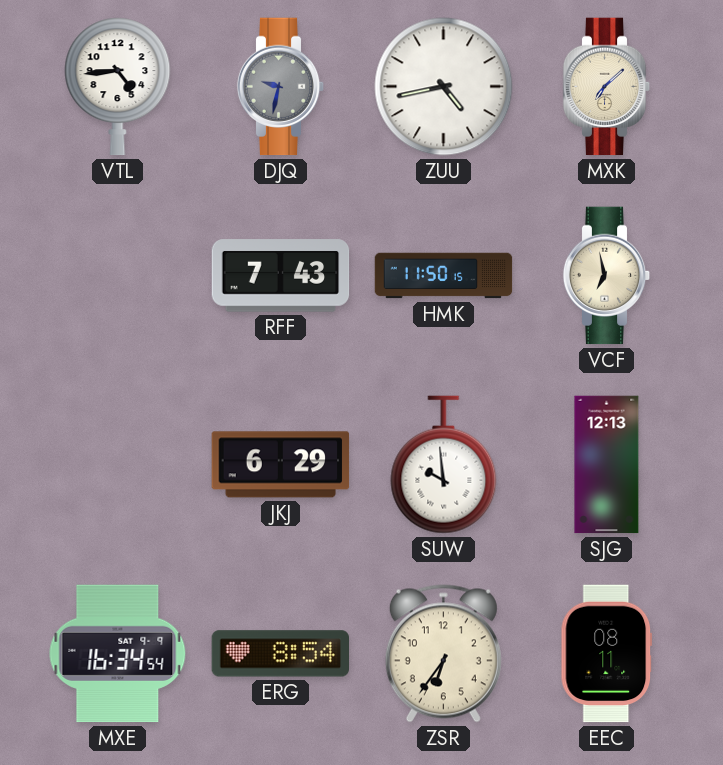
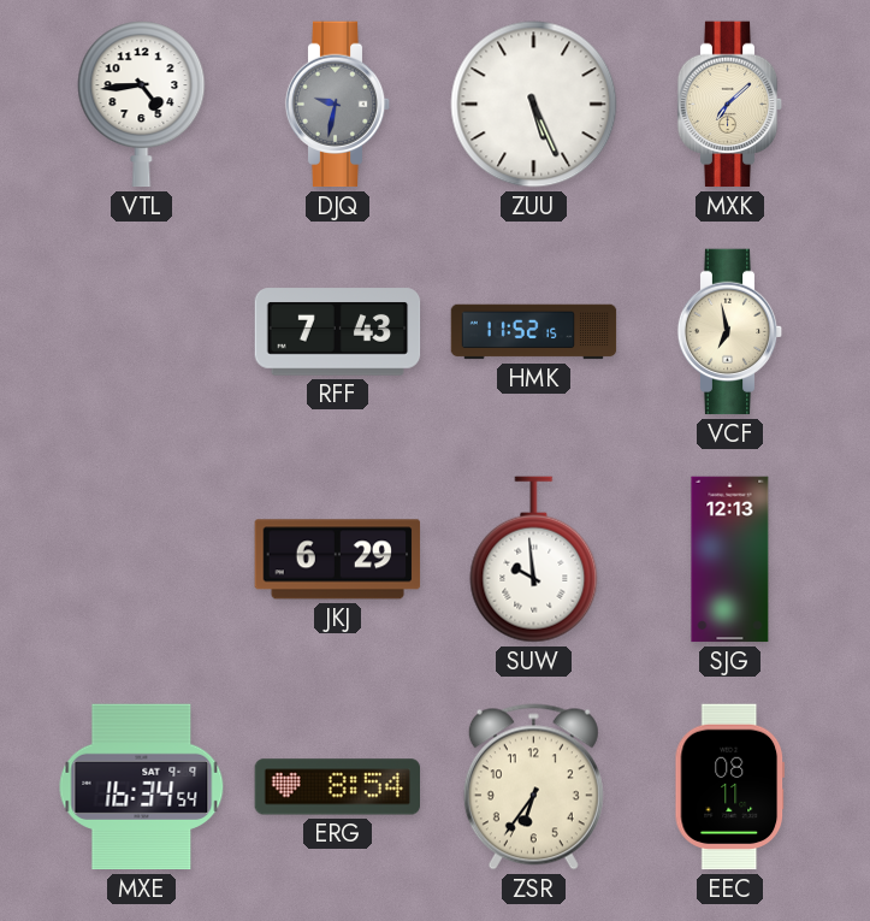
ZUU: 4:43 -> 5:26 (534, 105)
HMK: 11:50 -> 11:52 (534, 332)
